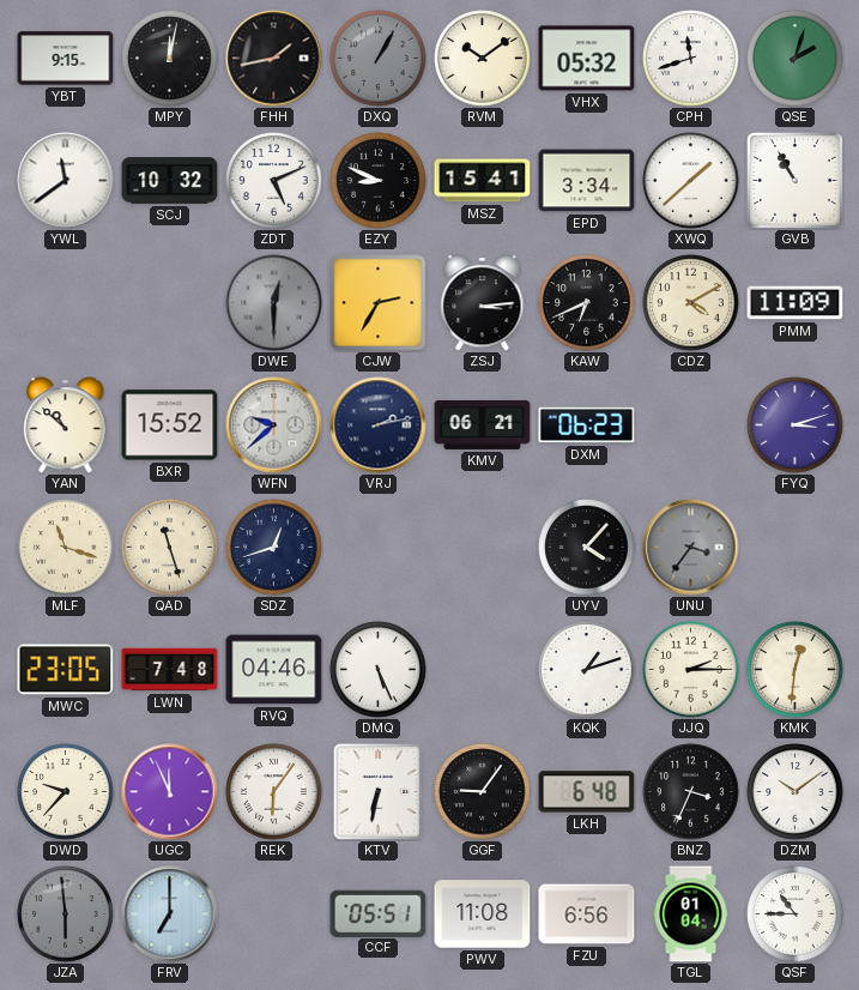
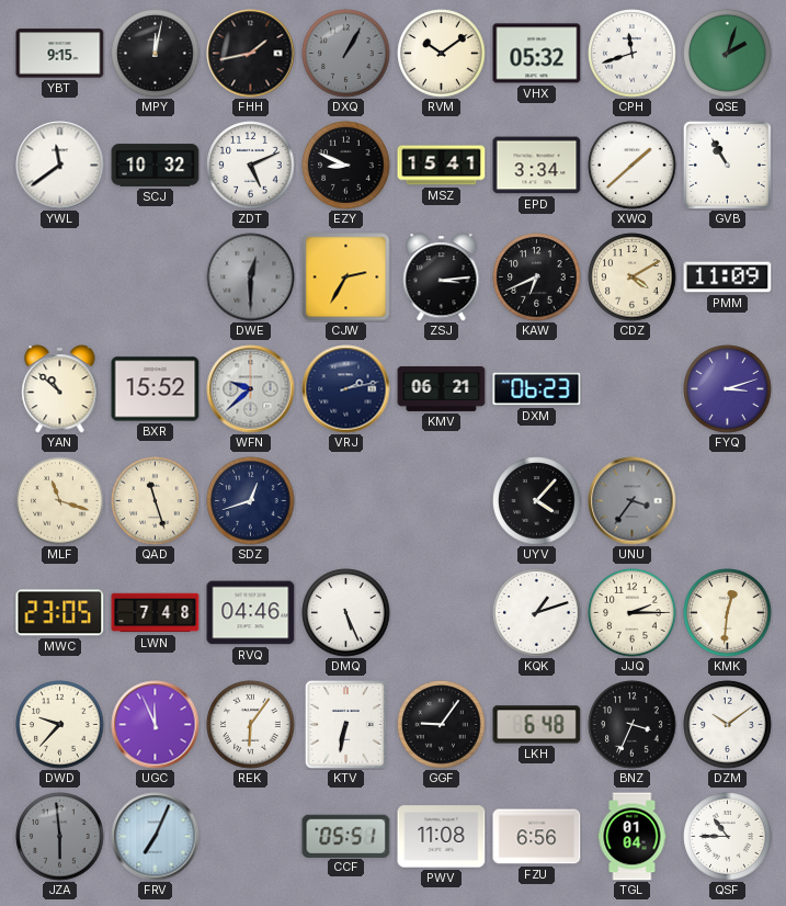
FRV: 7:00 -> 7:04 (156, 837)
